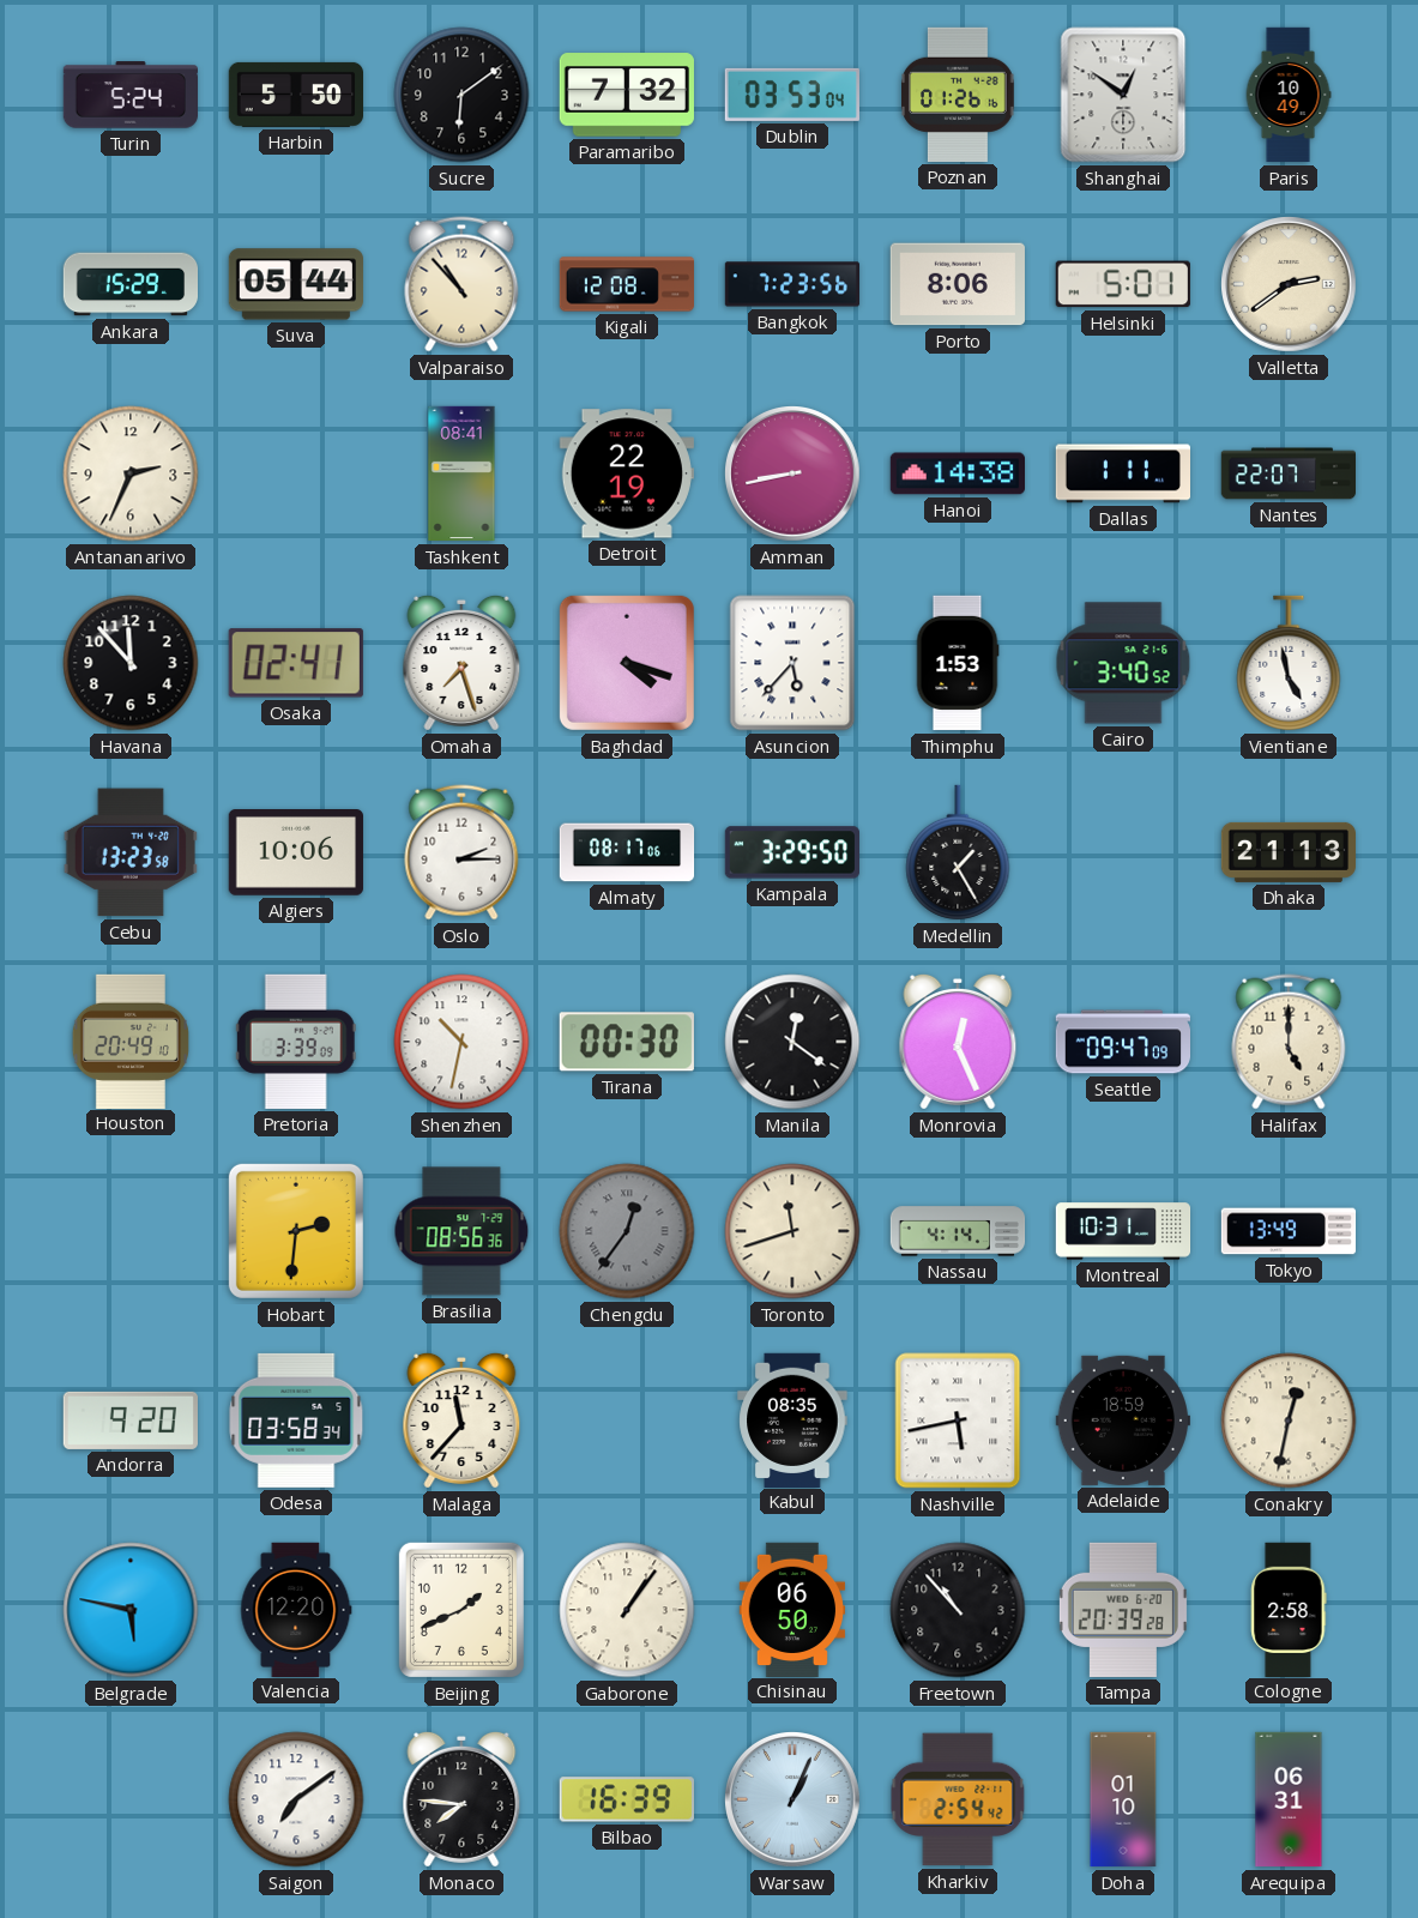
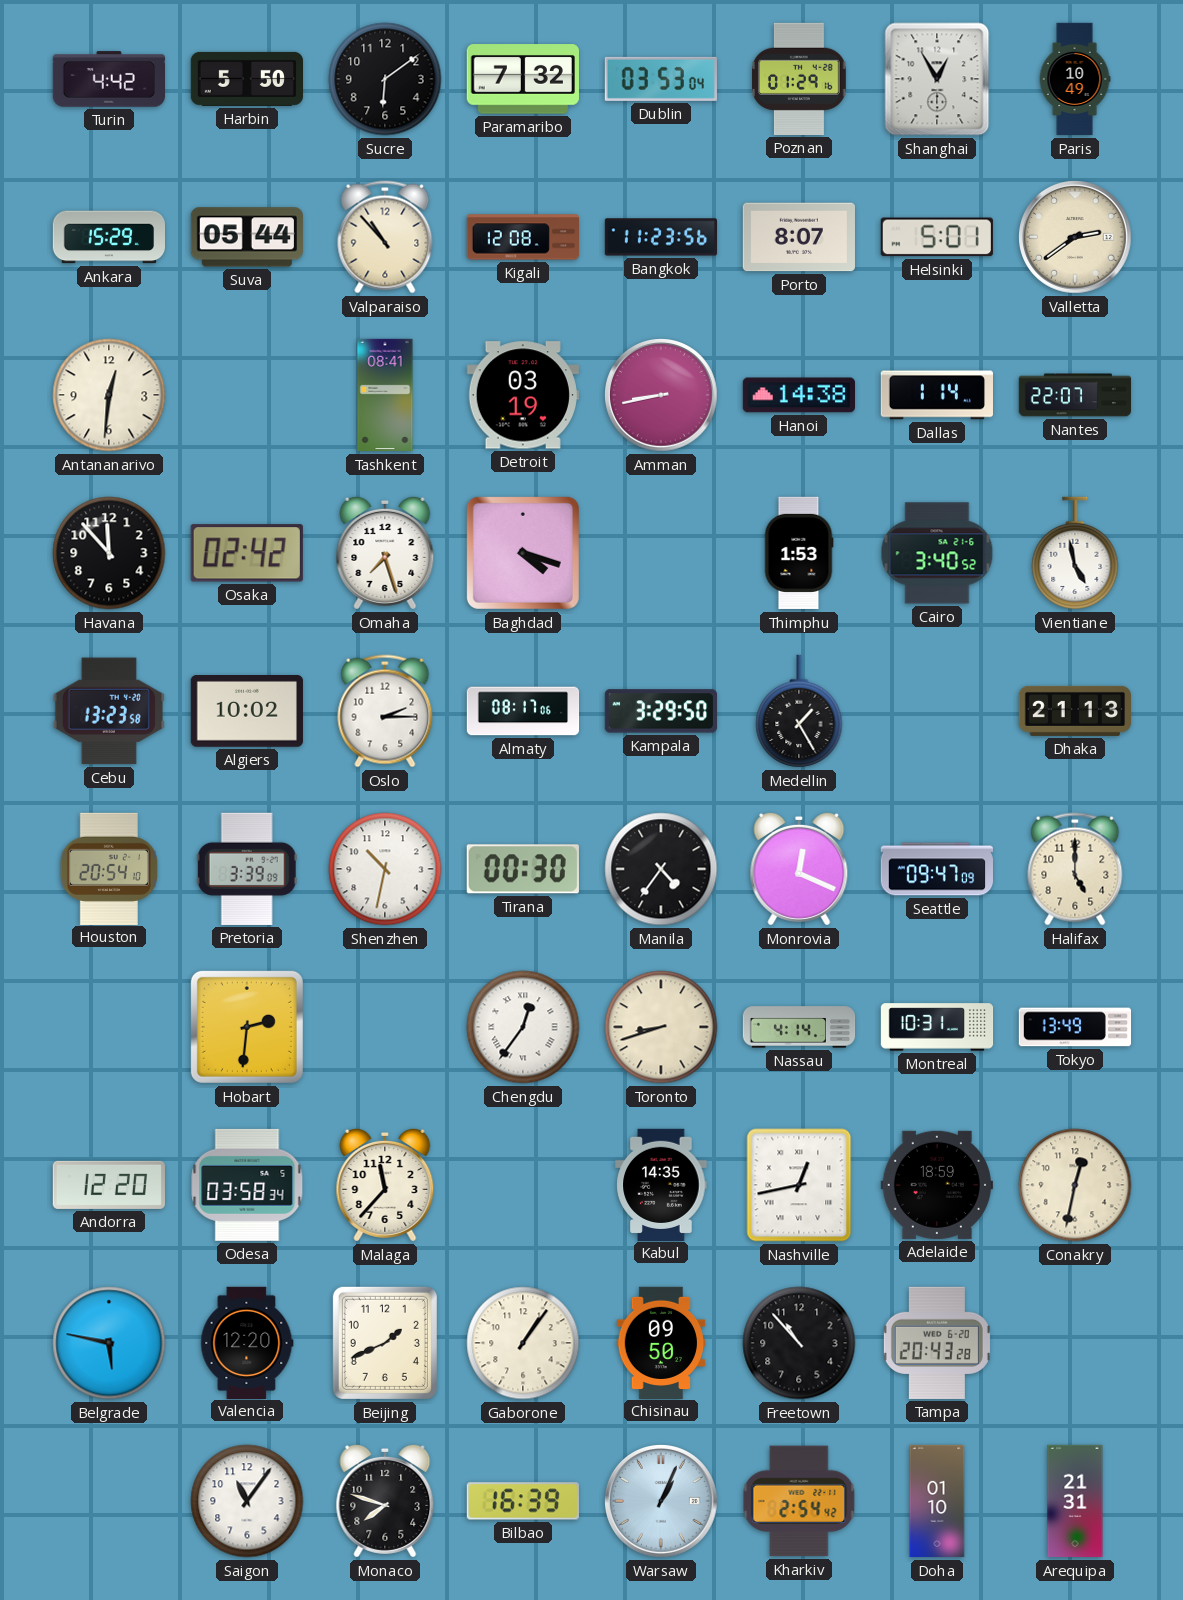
Turin: 5:24 -> 4:42 (108, 79)
Poznan: 01:26 -> 01:29 (800, 79)
Shanghai: 12:51 -> 12:55 (937, 79)
Bangkok: 7:23 -> 11:23 (661, 237)
Porto: 8:06 -> 8:07 (799, 237)
Antananarivo: 2:34 -> 12:31 (109, 395)
Detroit: 22:19 -> 03:19 (523, 395)
Dallas: 1:11 -> 1:14 (936, 395)
Osaka: 02:41 -> 02:42 (247, 553)
Asuncion: 5:37 -> none (792, 663)
Algiers: 10:06 -> 10:02 (247, 712)
Houston: 20:49 -> 20:54 (109, 868)
Manila: 12:21 -> 4:36 (661, 869)
Monrovia: 12:26 -> 12:19 (799, 869)
Brasilia: 08:56 -> none (461, 1231)
Chengdu dial: grey -> white (523, 1027)
Toronto: 11:42 -> 8:42 (661, 1027)
Andorra: 9:20 -> 12:20 (109, 1185)
Kabul: 08:35 -> 14:35 (661, 1184)
Nashville: 5:43 -> 12:43 (799, 1185)
Chisinau: 06:50 -> 09:50 (661, 1342)
Tampa: 20:39 -> 20:43 (937, 1343)
Cologne: 2:58 -> none (1289, 1609)
Saigon: 7:09 -> 11:06 (247, 1501)
Monaco: 7:46 -> 7:48 (385, 1501)
Arequipa: 06:31 -> 21:31 (1075, 1501)
